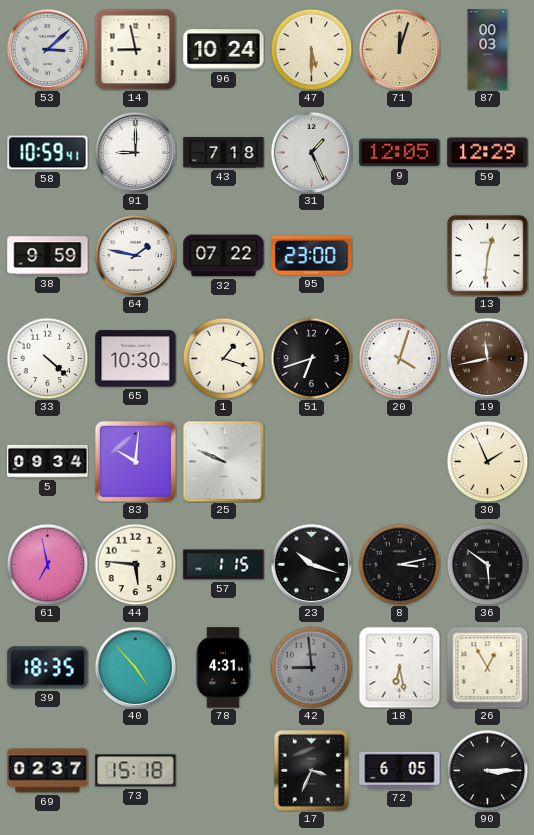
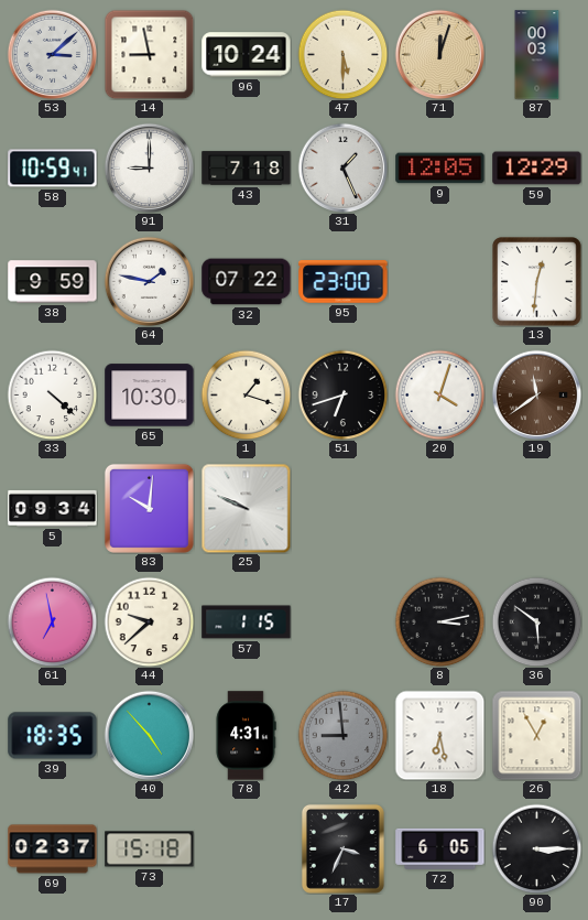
19: 11:43 -> 11:39 (536, 394)
30: 1:56 -> none (487, 461)
44: 5:46 -> 9:38 (149, 621)
23: 10:18 -> none (311, 564)
